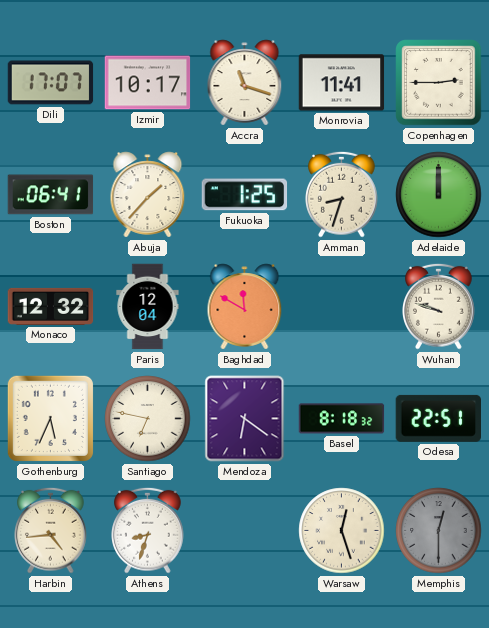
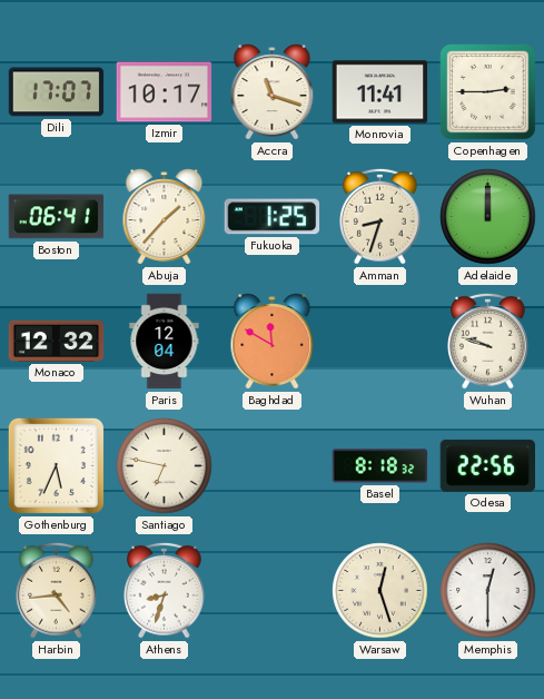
Mendoza: 6:21 -> none (245, 419)
Odesa: 22:51 -> 22:56 (488, 465)
Memphis dial: grey -> white (488, 591)
